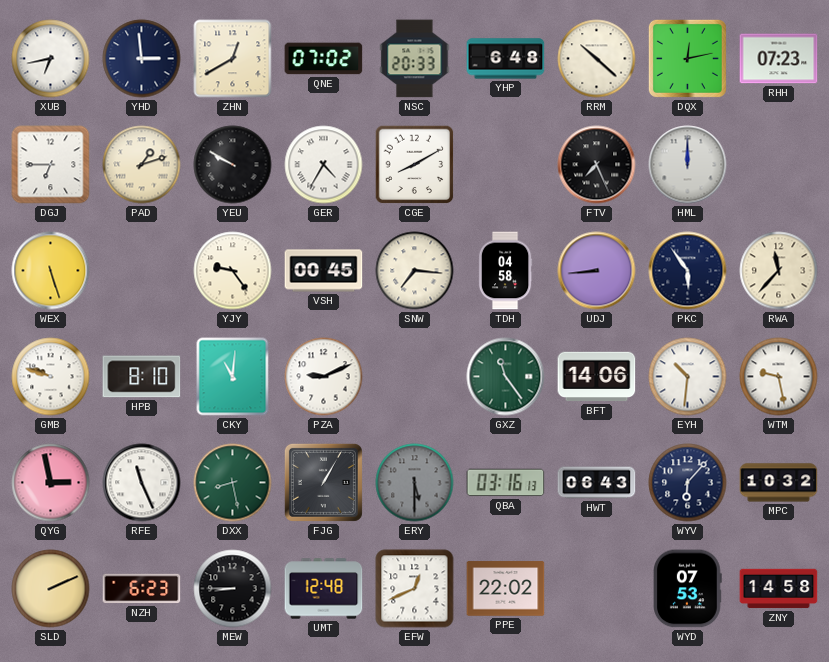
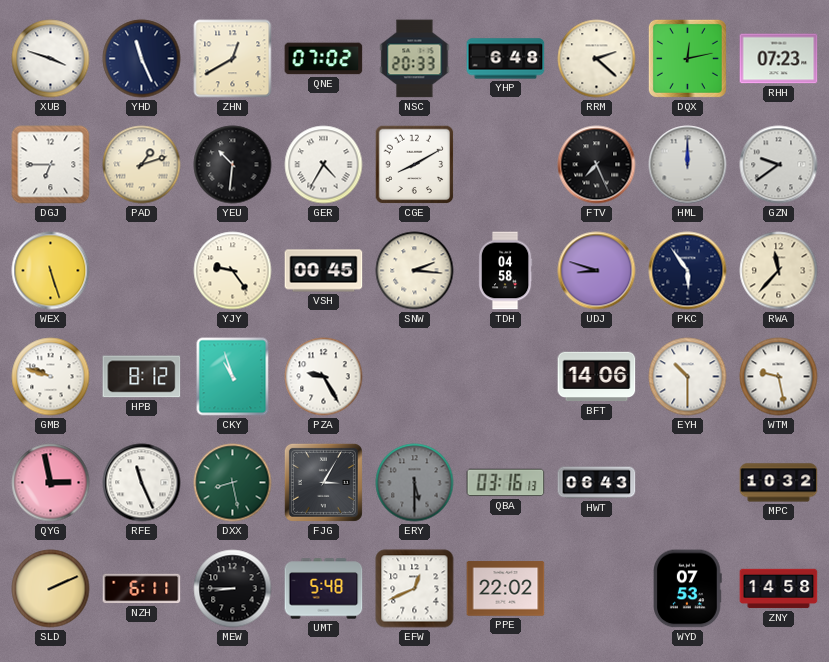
XUB: 6:43 -> 3:48 (51, 59)
YHD: 2:59 -> 11:26 (142, 59)
RRM: 10:22 -> 2:22 (597, 59)
YEU: 9:50 -> 10:31 (233, 165)
GZN: none -> 9:39 (779, 165)
SNW: 7:16 -> 2:16 (415, 271)
UDJ: 8:44 -> 8:48 (597, 271)
HPB: 8:10 -> 8:12 (142, 377)
CKY: 11:01 -> 10:57 (233, 377)
PZA: 9:11 -> 9:25 (324, 377)
GXZ: 11:24 -> none (506, 377)
EYH: 10:31 -> 10:30 (688, 377)
FJG: 1:05 -> 3:05 (323, 482)
WYV: 6:07 -> none (688, 483)
NZH: 6:23 -> 6:11 (142, 589)
UMT: 12:48 -> 5:48 (324, 589)
